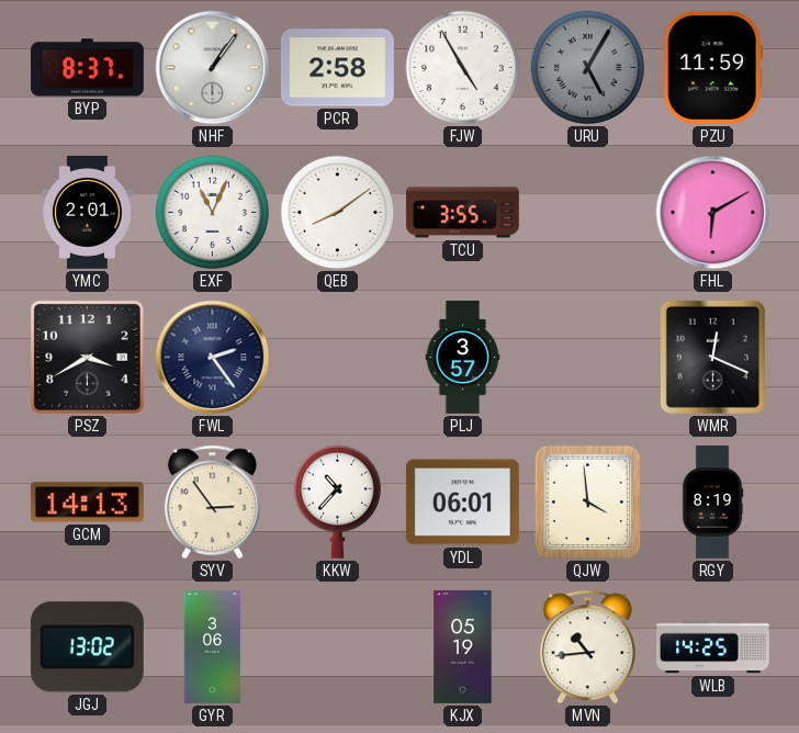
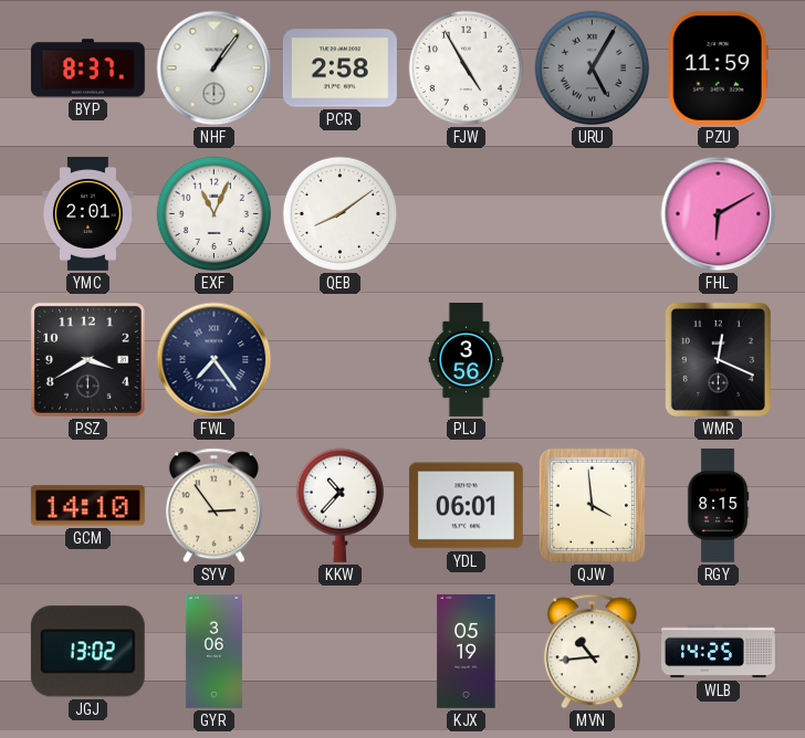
TCU: 3:55 -> none (462, 213)
FWL: 2:24 -> 7:24 (215, 360)
PLJ: 3:57 -> 3:56 (467, 360)
GCM: 14:13 -> 14:10 (87, 506)
RGY: 8:19 -> 8:15 (718, 506)
